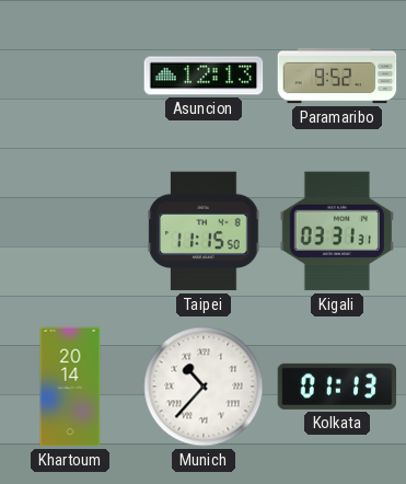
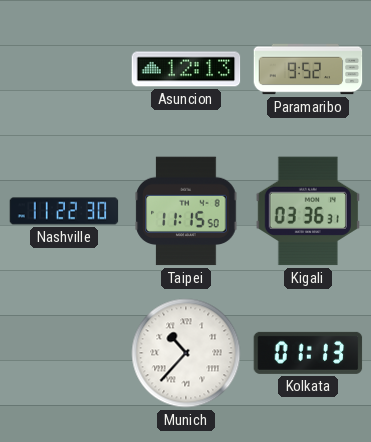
Nashville: none -> 11:22 (64, 211)
Kigali: 03:31 -> 03:36 (308, 211)
Khartoum: 20:14 -> none (70, 387)
